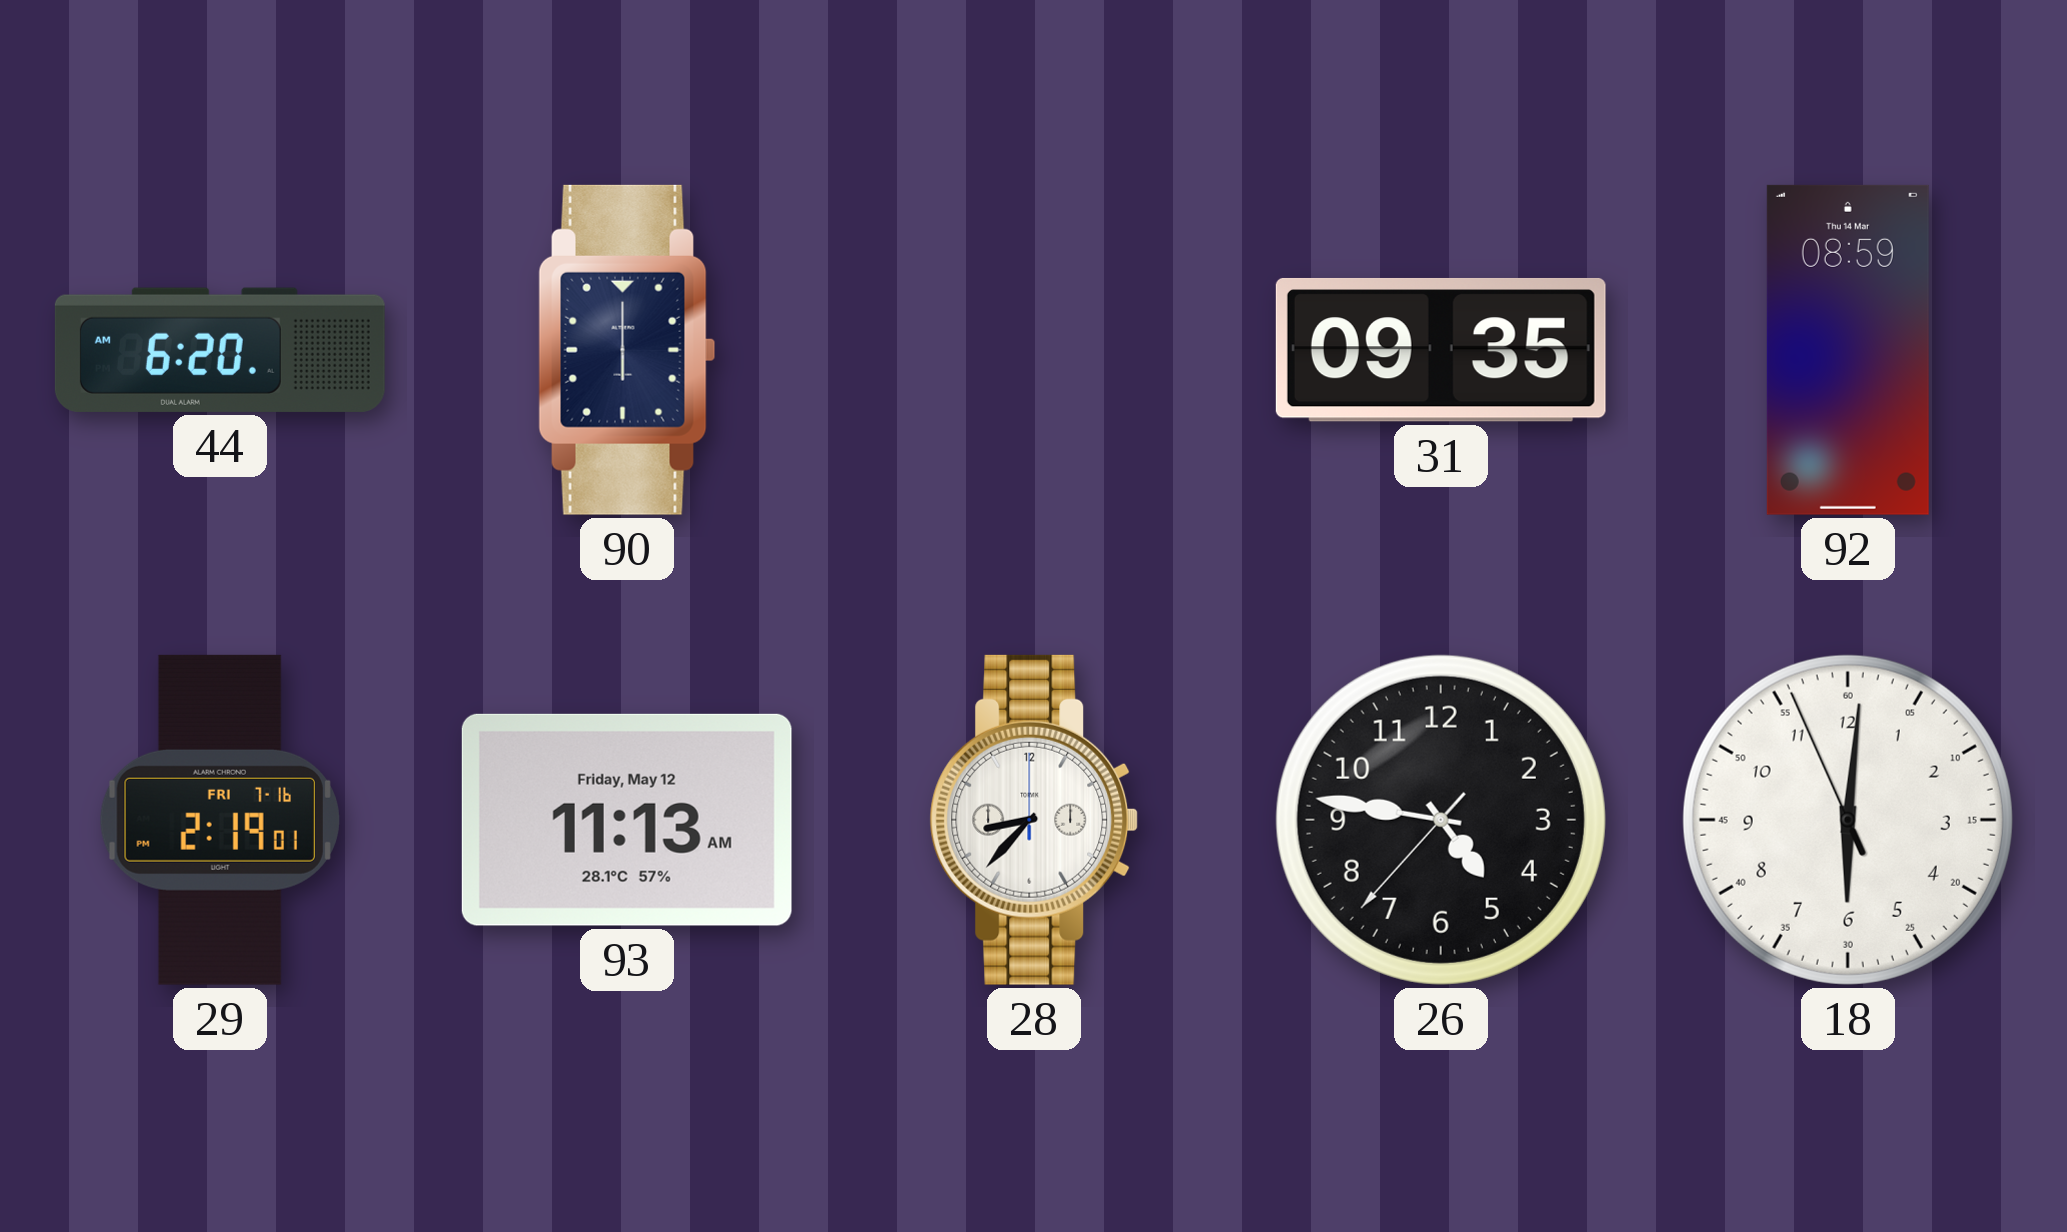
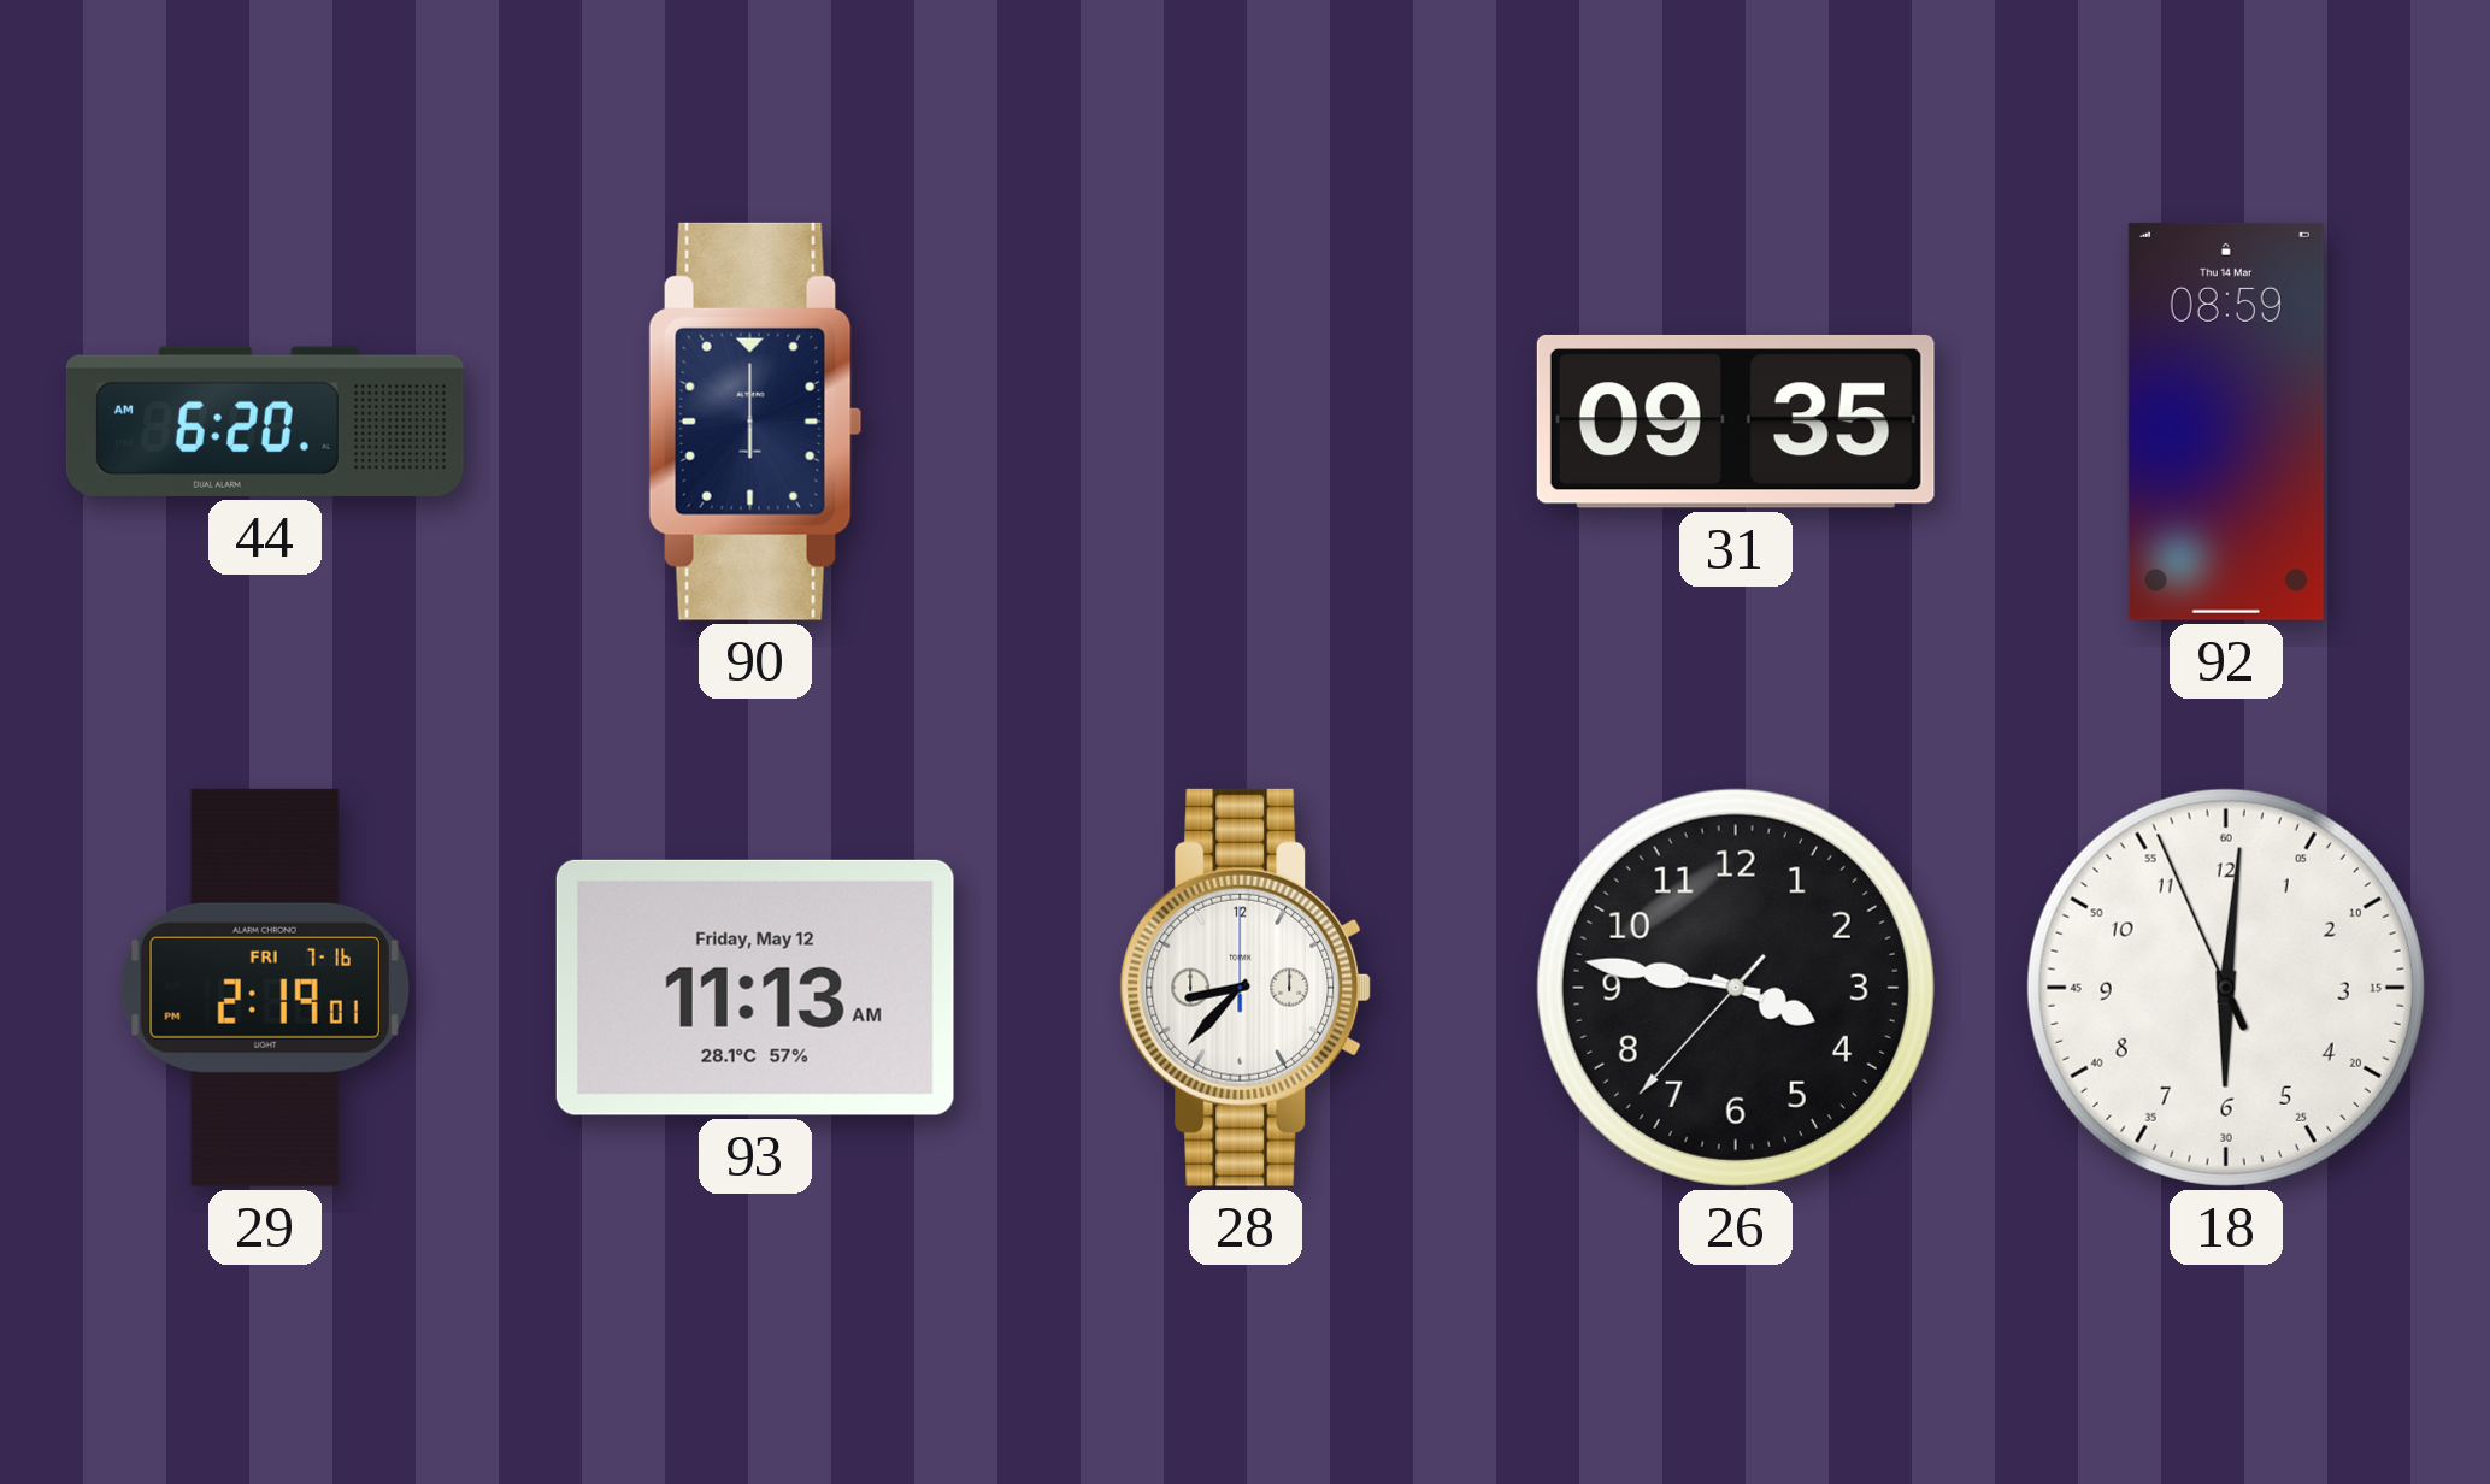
26: 4:46 -> 3:46 (1736, 988)
